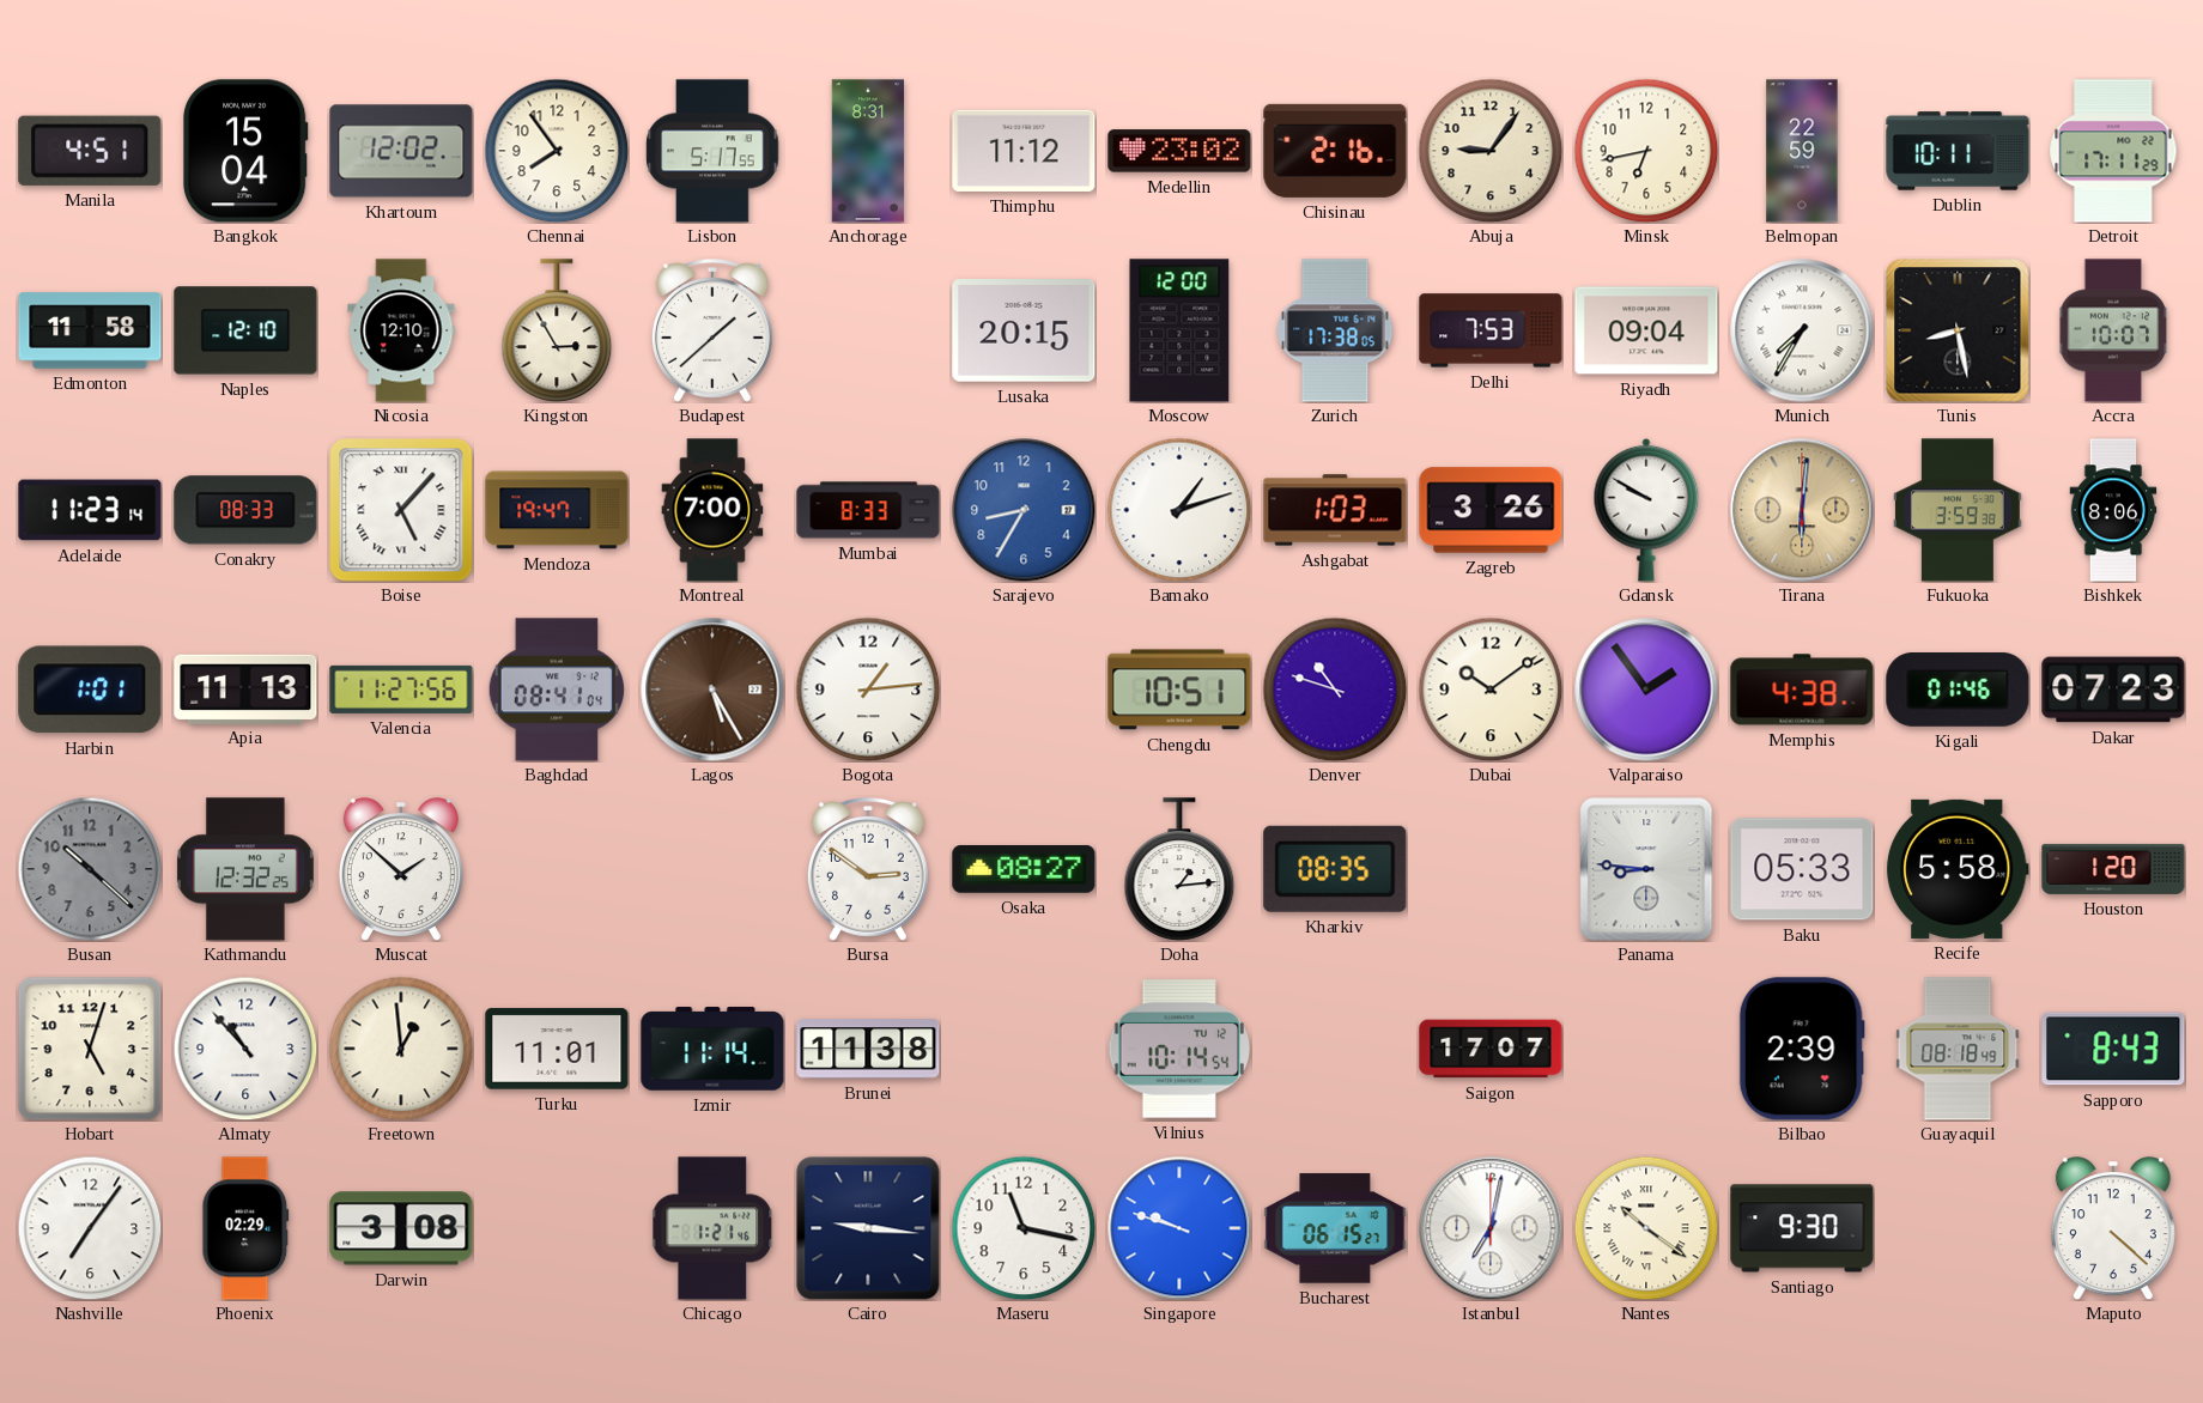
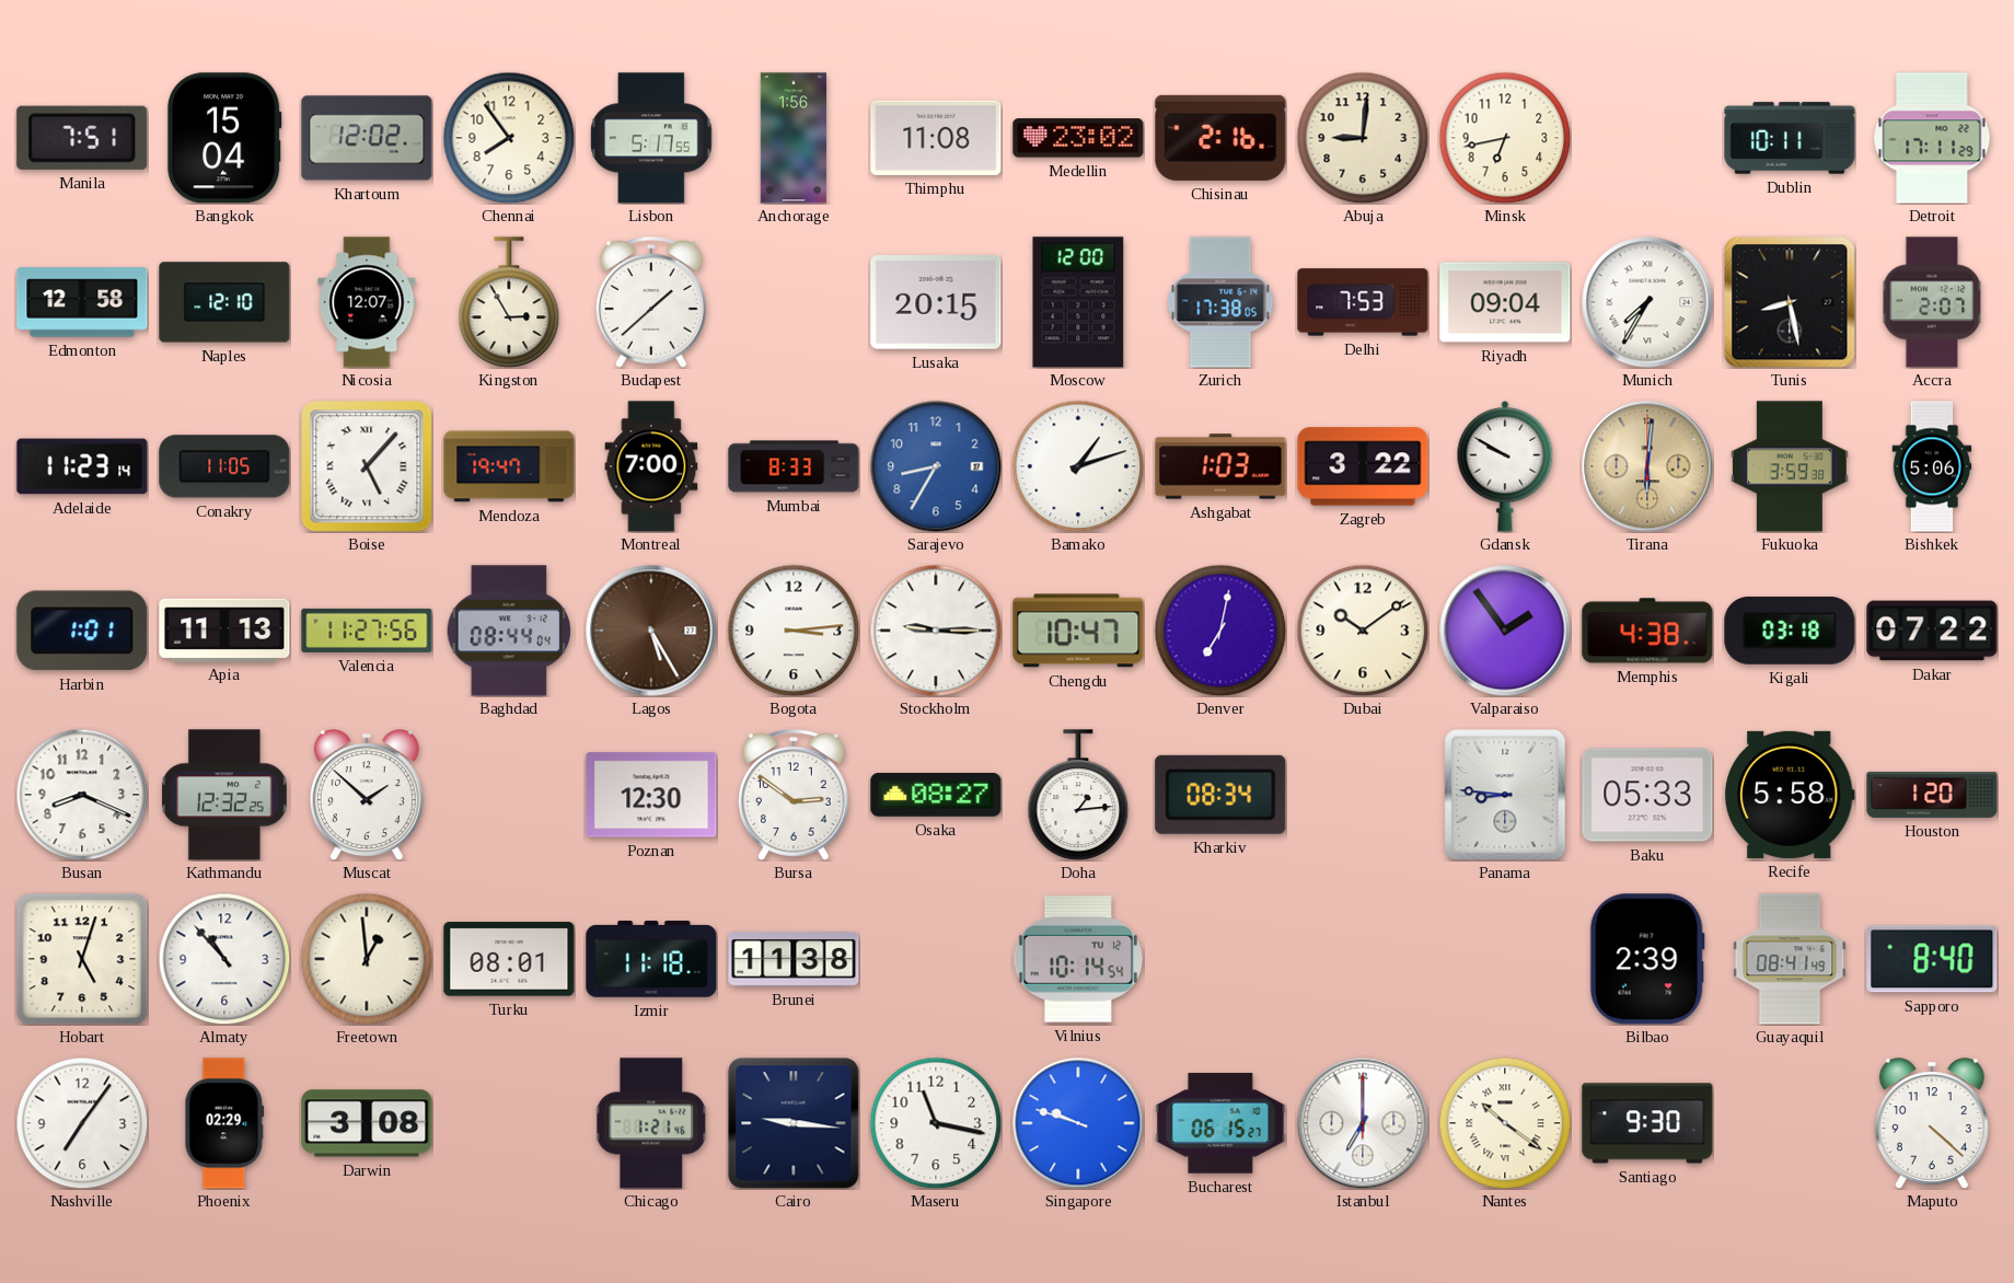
Manila: 4:51 -> 7:51 (82, 138)
Anchorage: 8:31 -> 1:56 (794, 138)
Thimphu: 11:12 -> 11:08 (936, 138)
Abuja: 9:06 -> 9:01 (1363, 138)
Belmopan: 22:59 -> none (1802, 151)
Edmonton: 11:58 -> 12:58 (82, 302)
Nicosia: 12:10 -> 12:07 (367, 302)
Accra: 10:07 -> 2:07 (1932, 302)
Conakry: 08:33 -> 11:05 (224, 466)
Zagreb: 3:26 -> 3:22 (1363, 466)
Bishkek: 8:06 -> 5:06 (1932, 466)
Baghdad: 08:41 -> 08:44 (509, 631)
Bogota: 1:14 -> 3:14 (794, 631)
Stockholm: none -> 9:15 (936, 631)
Chengdu: 10:51 -> 10:47 (1078, 631)
Denver: 10:48 -> 7:02 (1220, 631)
Kigali: 01:46 -> 03:18 (1790, 631)
Dakar: 07:23 -> 07:22 (1932, 631)
Busan: 10:22 -> 8:19 (82, 795)
Busan dial: grey -> white (82, 795)
Poznan: none -> 12:30 (651, 795)
Kharkiv: 08:35 -> 08:34 (1220, 795)
Turku: 11:01 -> 08:01 (509, 959)
Izmir: 11:14 -> 11:18 (651, 959)
Saigon: 17:07 -> none (1491, 1049)
Guayaquil: 08:18 -> 08:41 (1790, 959)
Sapporo: 8:43 -> 8:40 (1932, 959)
Istanbul: 7:02 -> 7:00 (1363, 1123)
